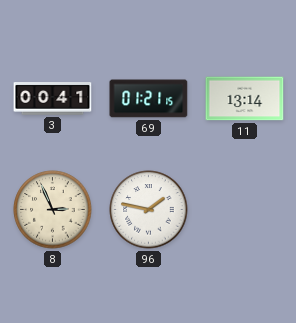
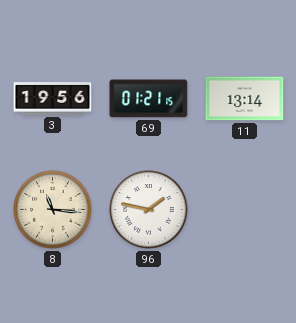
3: 00:41 -> 19:56 (53, 99)
8: 2:56 -> 11:16 (53, 210)
